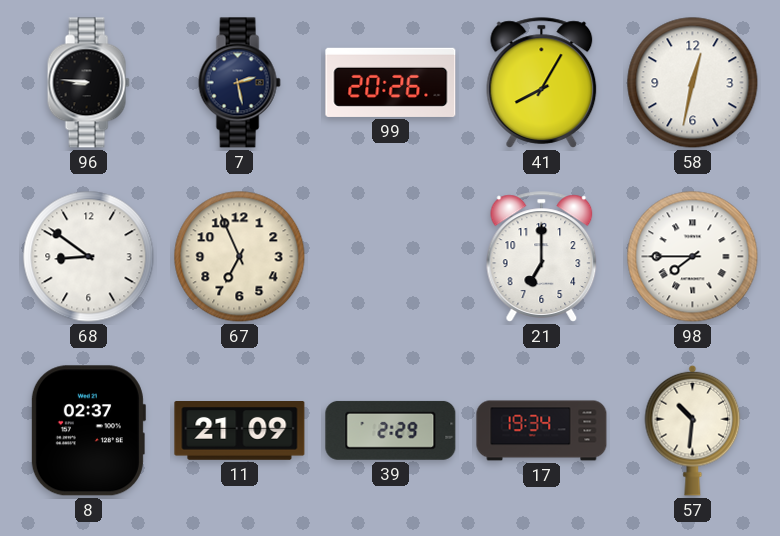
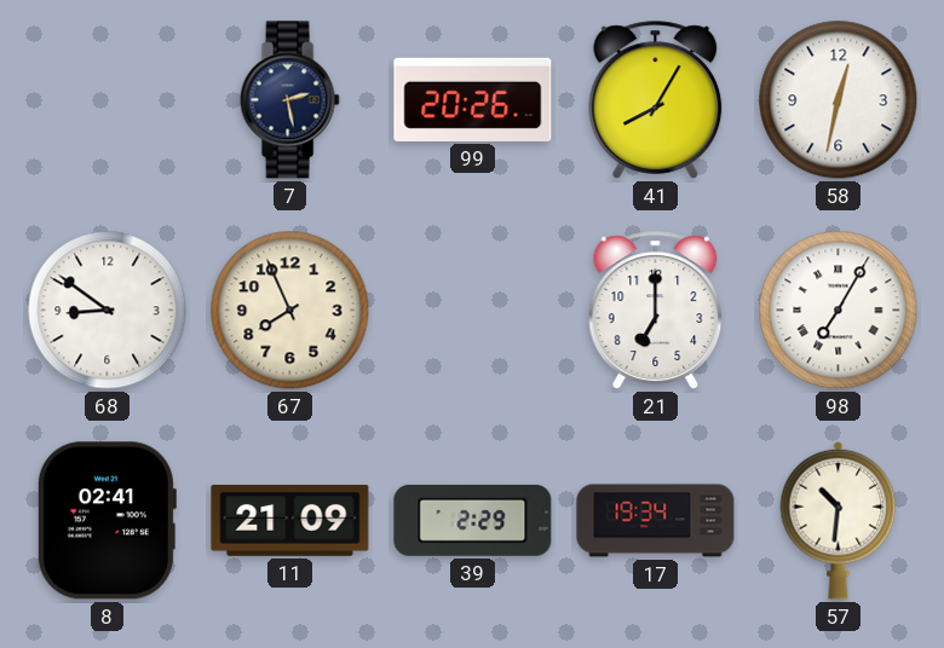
96: 8:46 -> none (88, 83)
67: 6:56 -> 7:56 (290, 311)
98: 7:45 -> 7:05 (839, 311)
8: 02:37 -> 02:41 (107, 521)
